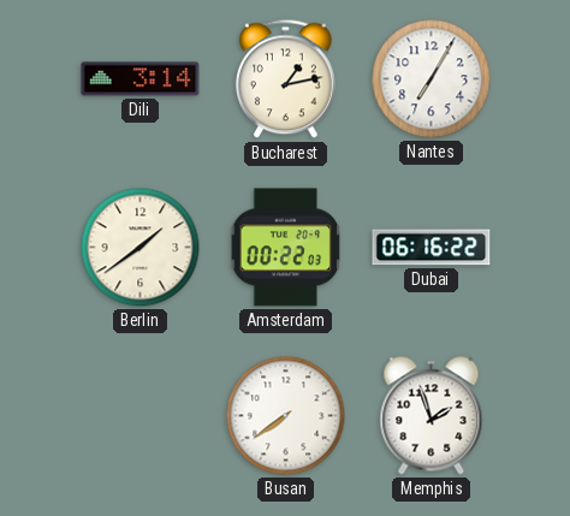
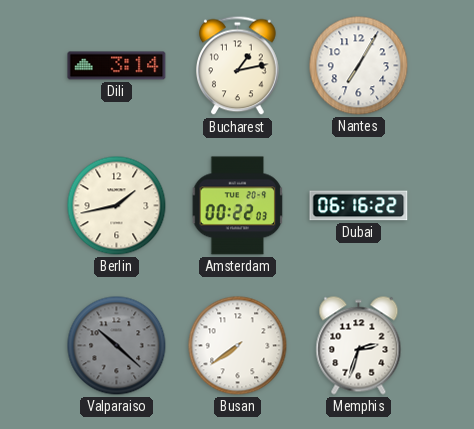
Berlin: 1:39 -> 1:43 (117, 206)
Valparaiso: none -> 10:22 (117, 346)
Memphis: 1:57 -> 2:33 (359, 346)
